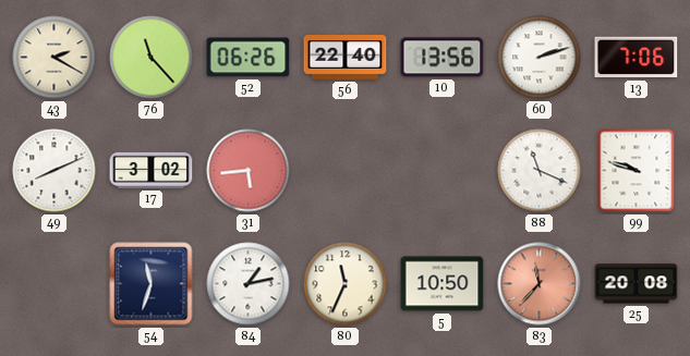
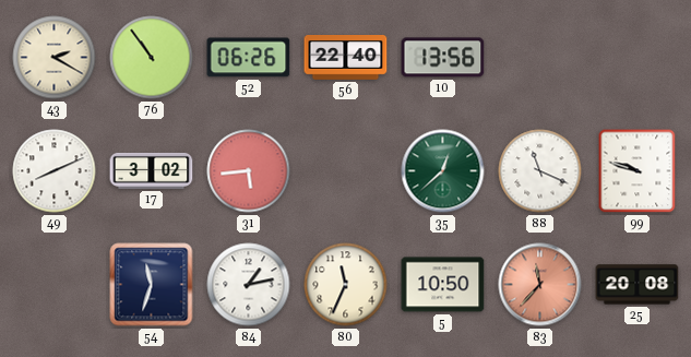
76: 11:23 -> 10:54 (152, 58)
60: 2:12 -> none (540, 58)
13: 7:06 -> none (637, 58)
35: none -> 12:38 (443, 171)
